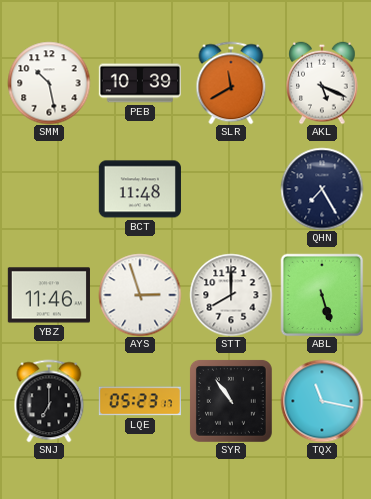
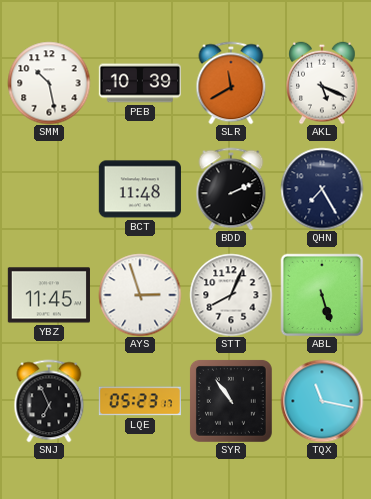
BDD: none -> 2:11 (231, 189)
YBZ: 11:46 -> 11:45 (49, 295)
STT: 8:00 -> 8:04 (231, 295)
SNJ: 7:00 -> 6:56 (49, 401)
